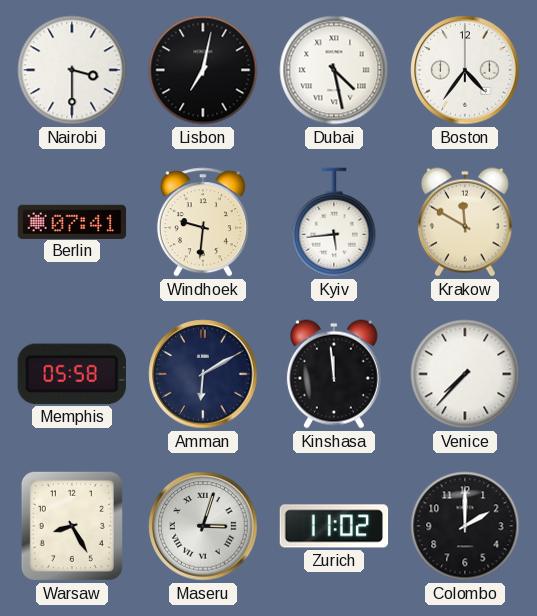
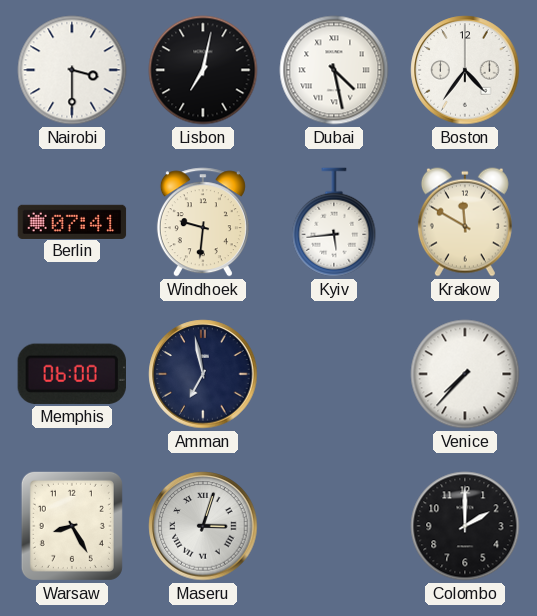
Memphis: 05:58 -> 06:00 (72, 374)
Amman: 6:10 -> 6:58 (203, 374)
Kinshasa: 11:59 -> none (334, 374)
Zurich: 11:02 -> none (334, 526)
